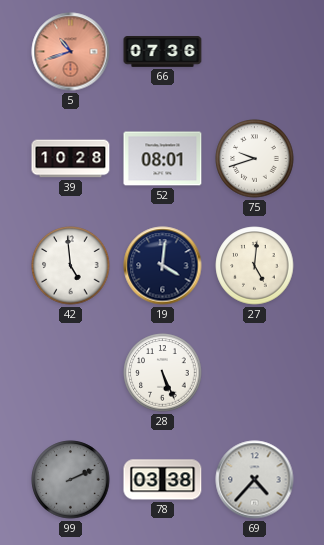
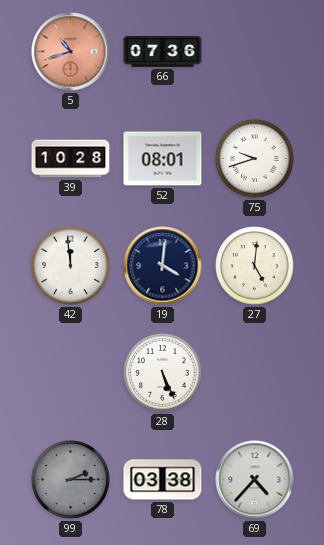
42: 4:59 -> 11:59 (71, 266)
99: 2:11 -> 2:15 (71, 480)
